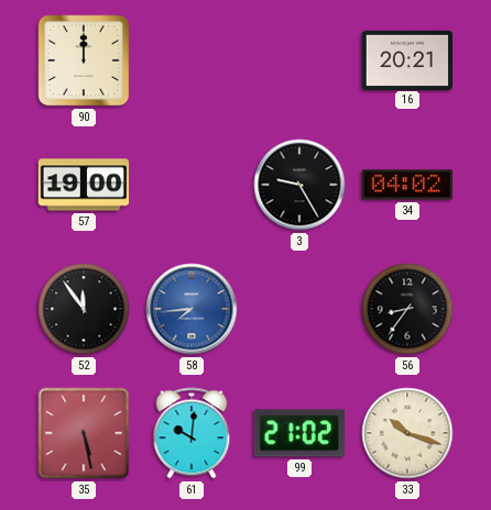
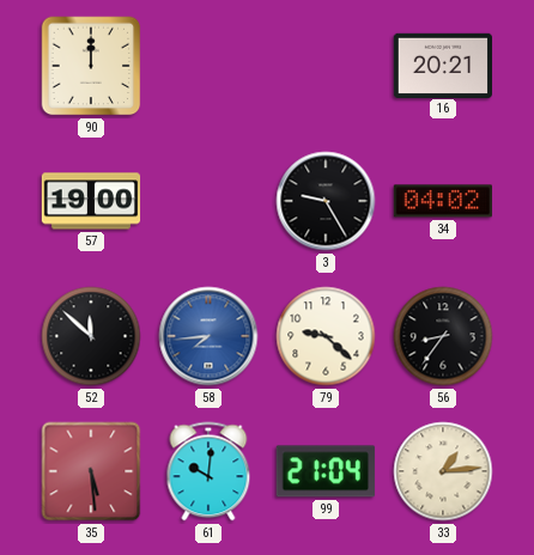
52: 11:54 -> 11:52 (91, 336)
79: none -> 9:22 (326, 336)
35: 5:28 -> 5:29 (91, 471)
99: 21:02 -> 21:04 (326, 471)
33: 10:18 -> 1:14 (443, 471)
